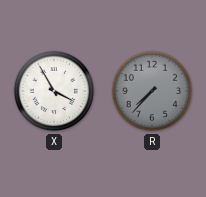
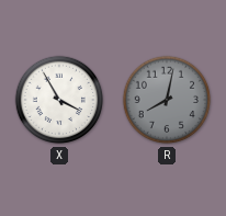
R: 7:37 -> 8:02 (167, 100)
